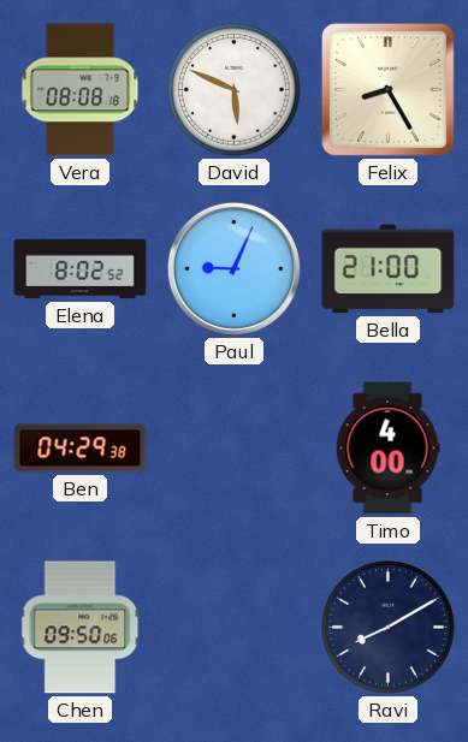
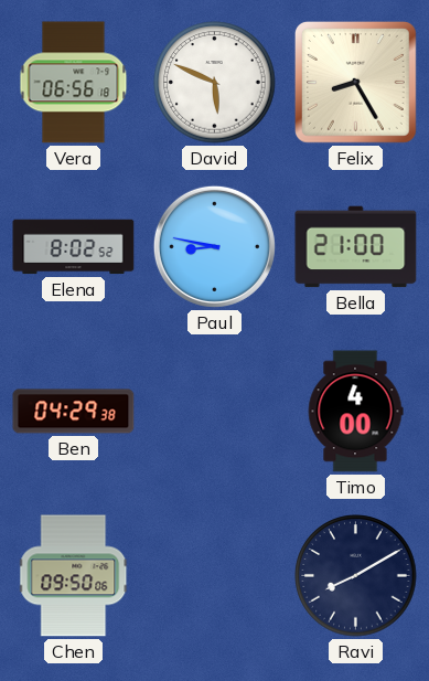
Vera: 08:08 -> 06:56 (74, 83)
Paul: 9:04 -> 8:47 (214, 246)
